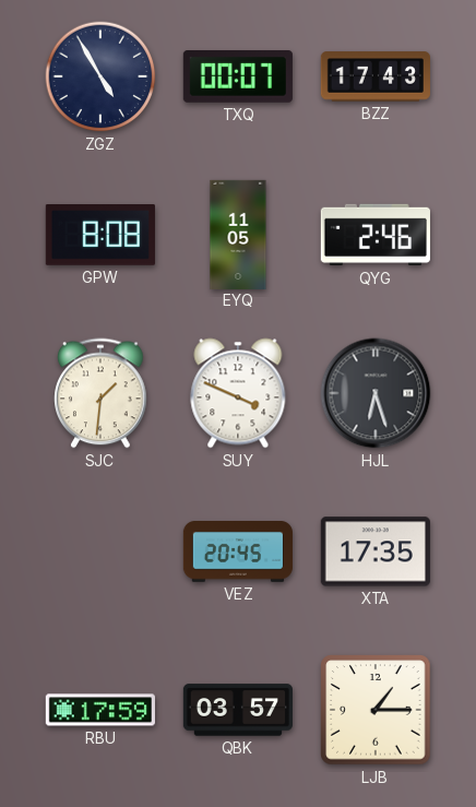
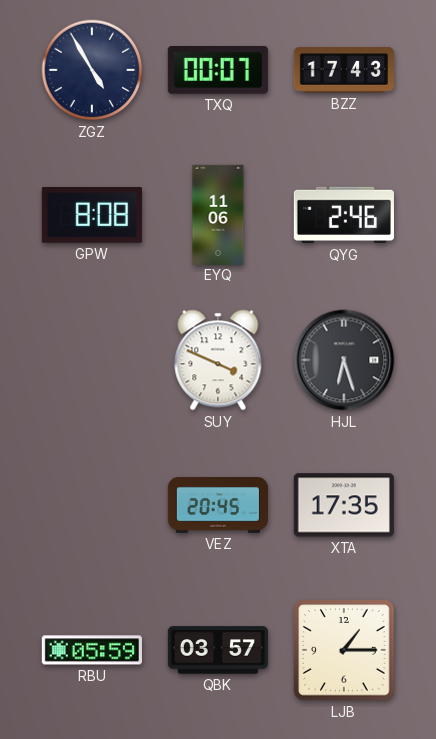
EYQ: 11:05 -> 11:06 (218, 214)
SJC: 1:31 -> none (100, 393)
RBU: 17:59 -> 05:59 (92, 650)
